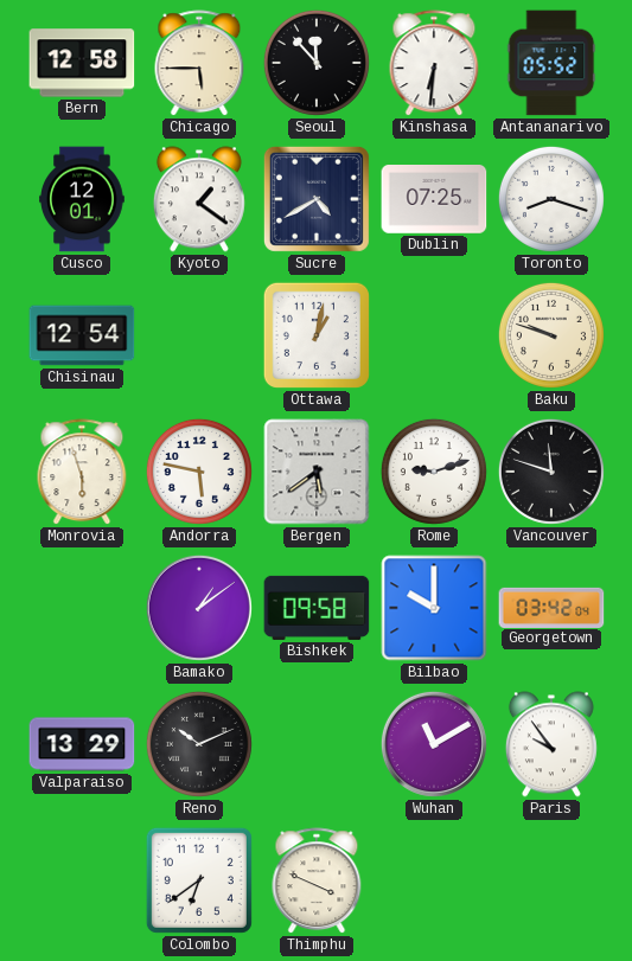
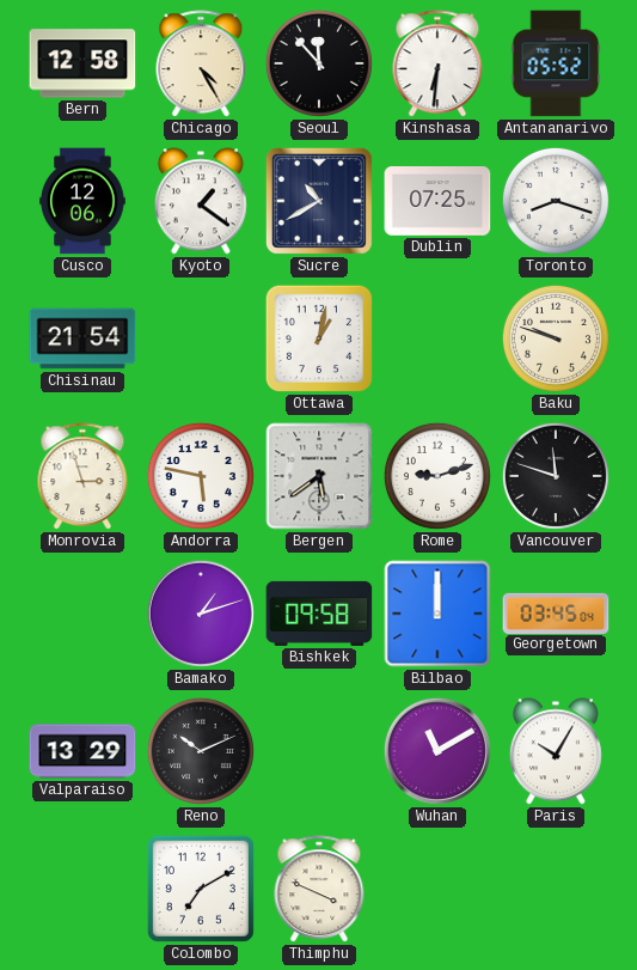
Chicago: 5:45 -> 4:25 (201, 65)
Cusco: 12:01 -> 12:06 (82, 201)
Sucre: 4:40 -> 10:40 (319, 201)
Chisinau: 12:54 -> 21:54 (82, 338)
Monrovia: 5:57 -> 2:57 (82, 477)
Bamako: 1:09 -> 1:12 (201, 614)
Bilbao: 10:00 -> 12:00 (437, 614)
Georgetown: 03:42 -> 03:45 (556, 612)
Paris: 9:54 -> 10:05 (556, 751)
Colombo: 6:39 -> 7:10 (201, 889)
